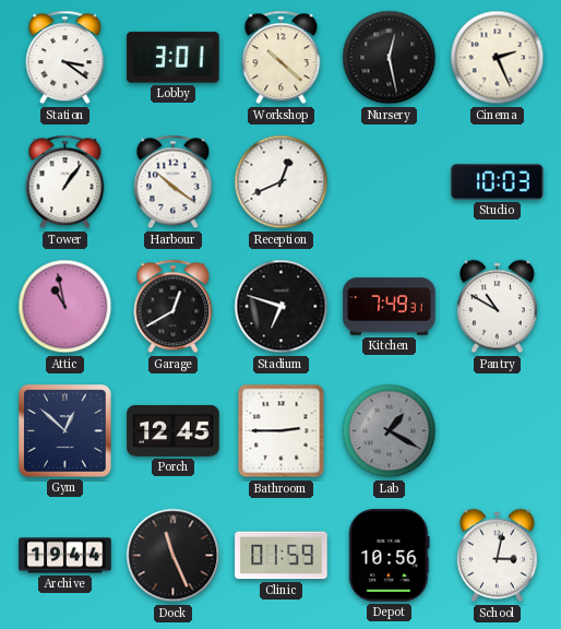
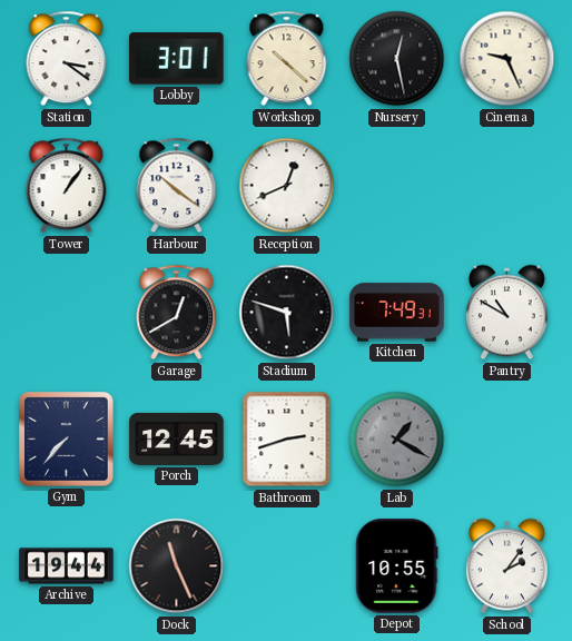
Cinema: 2:26 -> 9:26 (507, 59)
Studio: 10:03 -> none (498, 182)
Attic: 10:58 -> none (65, 307)
Stadium: 6:48 -> 5:48 (287, 313)
Gym: 12:52 -> 7:37 (67, 440)
Bathroom: 2:45 -> 2:42 (287, 440)
Clinic: 01:59 -> none (282, 556)
Depot: 10:56 -> 10:55 (397, 566)
School: 3:02 -> 2:06 (506, 566)
